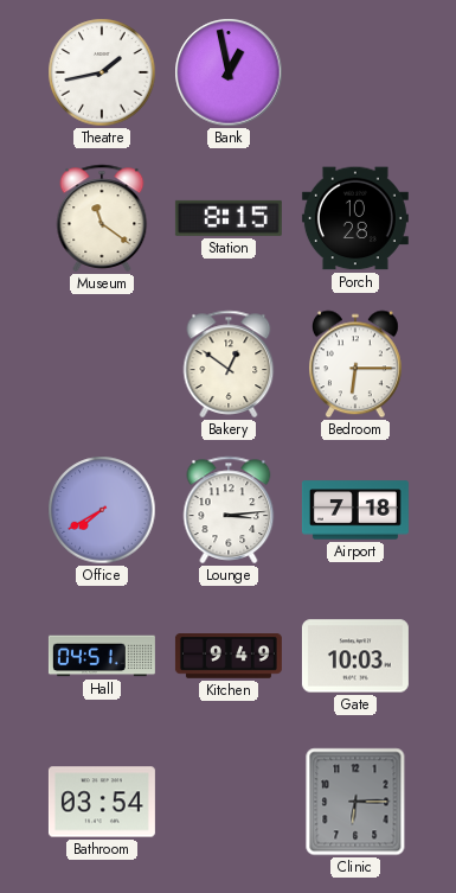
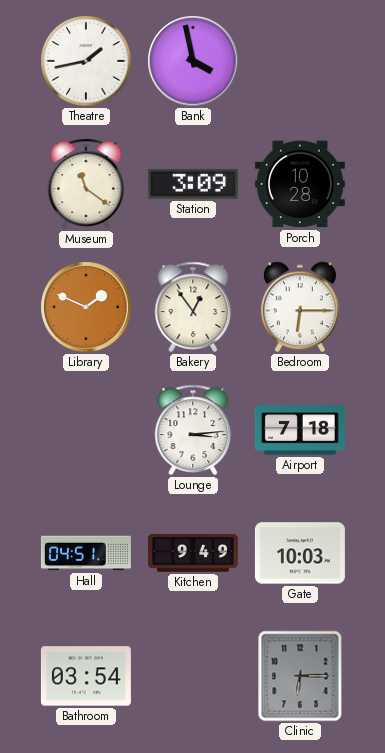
Bank: 12:58 -> 3:58 (193, 61)
Station: 8:15 -> 3:09 (193, 184)
Library: none -> 1:49 (86, 307)
Bakery: 12:51 -> 12:54 (193, 307)
Office: 7:40 -> none (102, 510)
